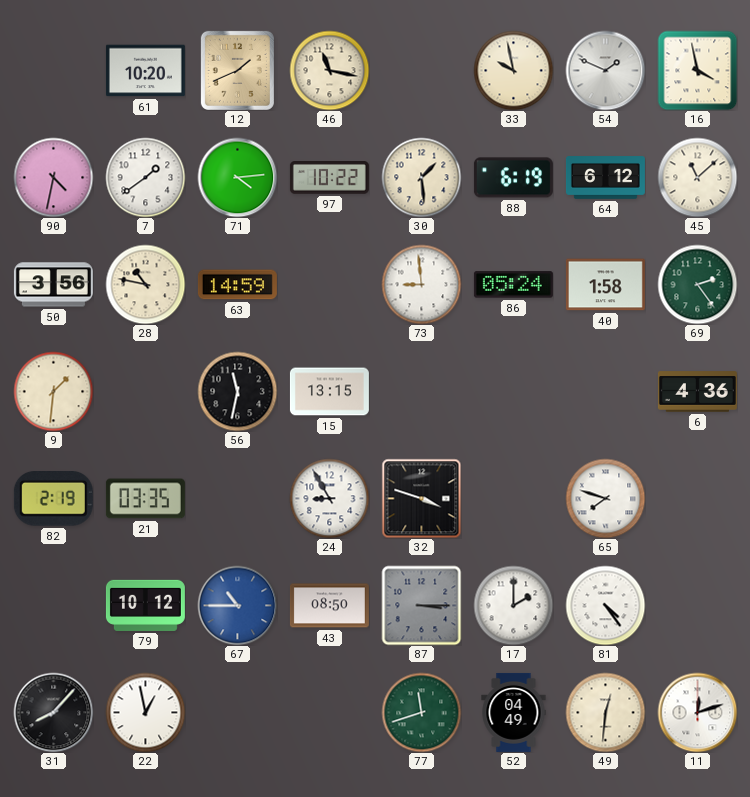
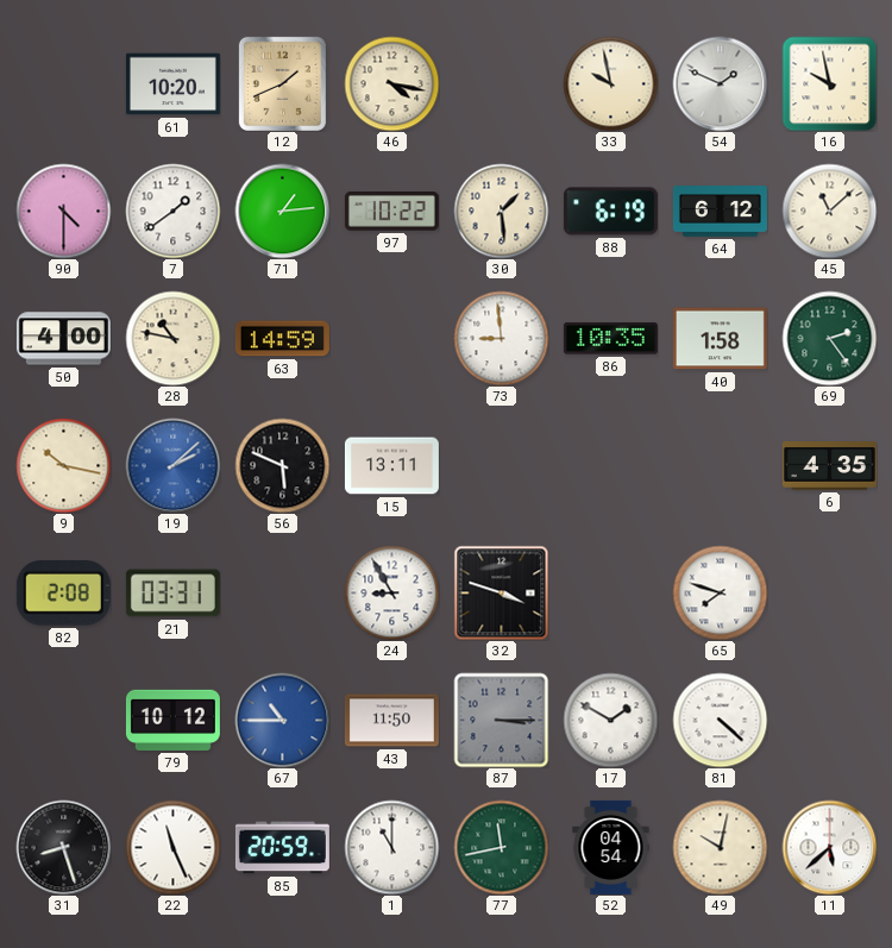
46: 11:17 -> 4:17 (391, 83)
16: 3:58 -> 9:58 (829, 83)
90: 4:32 -> 4:30 (63, 211)
71: 4:14 -> 1:14 (282, 211)
50: 3:56 -> 4:00 (63, 339)
86: 05:24 -> 10:35 (610, 339)
9: 1:31 -> 10:17 (63, 465)
19: none -> 2:08 (172, 465)
56: 11:32 -> 5:49 (282, 465)
15: 13:15 -> 13:11 (391, 466)
6: 4:36 -> 4:35 (829, 466)
82: 2:19 -> 2:08 (63, 594)
21: 03:35 -> 03:31 (172, 594)
43: 08:50 -> 11:50 (391, 721)
17: 2:00 -> 1:50 (610, 720)
81: 4:24 -> 4:22 (720, 720)
31: 8:07 -> 8:27 (63, 847)
22: 12:58 -> 11:26 (172, 847)
85: none -> 20:59 (282, 848)
1: none -> 11:00 (391, 847)
77: 11:42 -> 11:43 (501, 847)
52: 04:49 -> 04:54 (611, 847)
49: 12:31 -> 10:02 (720, 847)
11: 12:12 -> 5:38 (829, 847)
